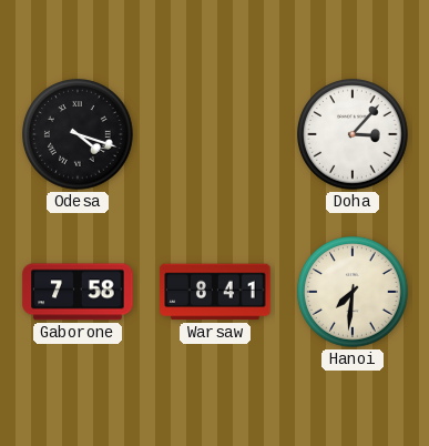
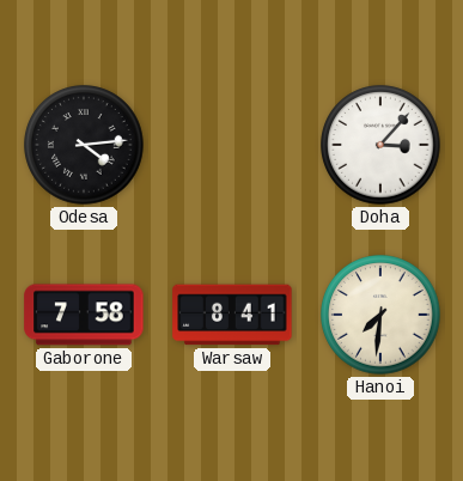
Odesa: 4:18 -> 4:14 (84, 145)
